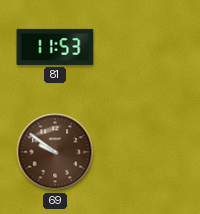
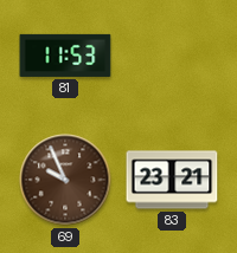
69: 9:51 -> 9:56 (65, 180)
83: none -> 23:21 (172, 180)
